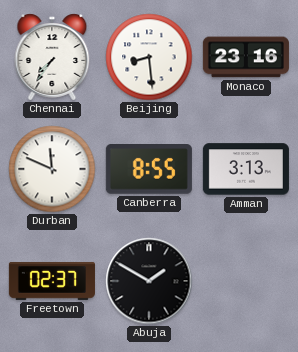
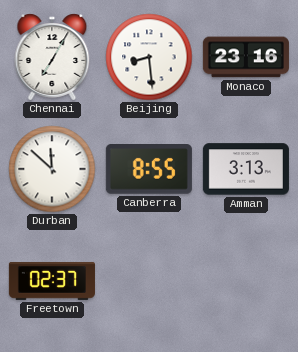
Chennai: 7:36 -> 7:05 (52, 57)
Durban: 11:49 -> 11:52 (52, 169)
Abuja: 1:50 -> none (149, 281)
